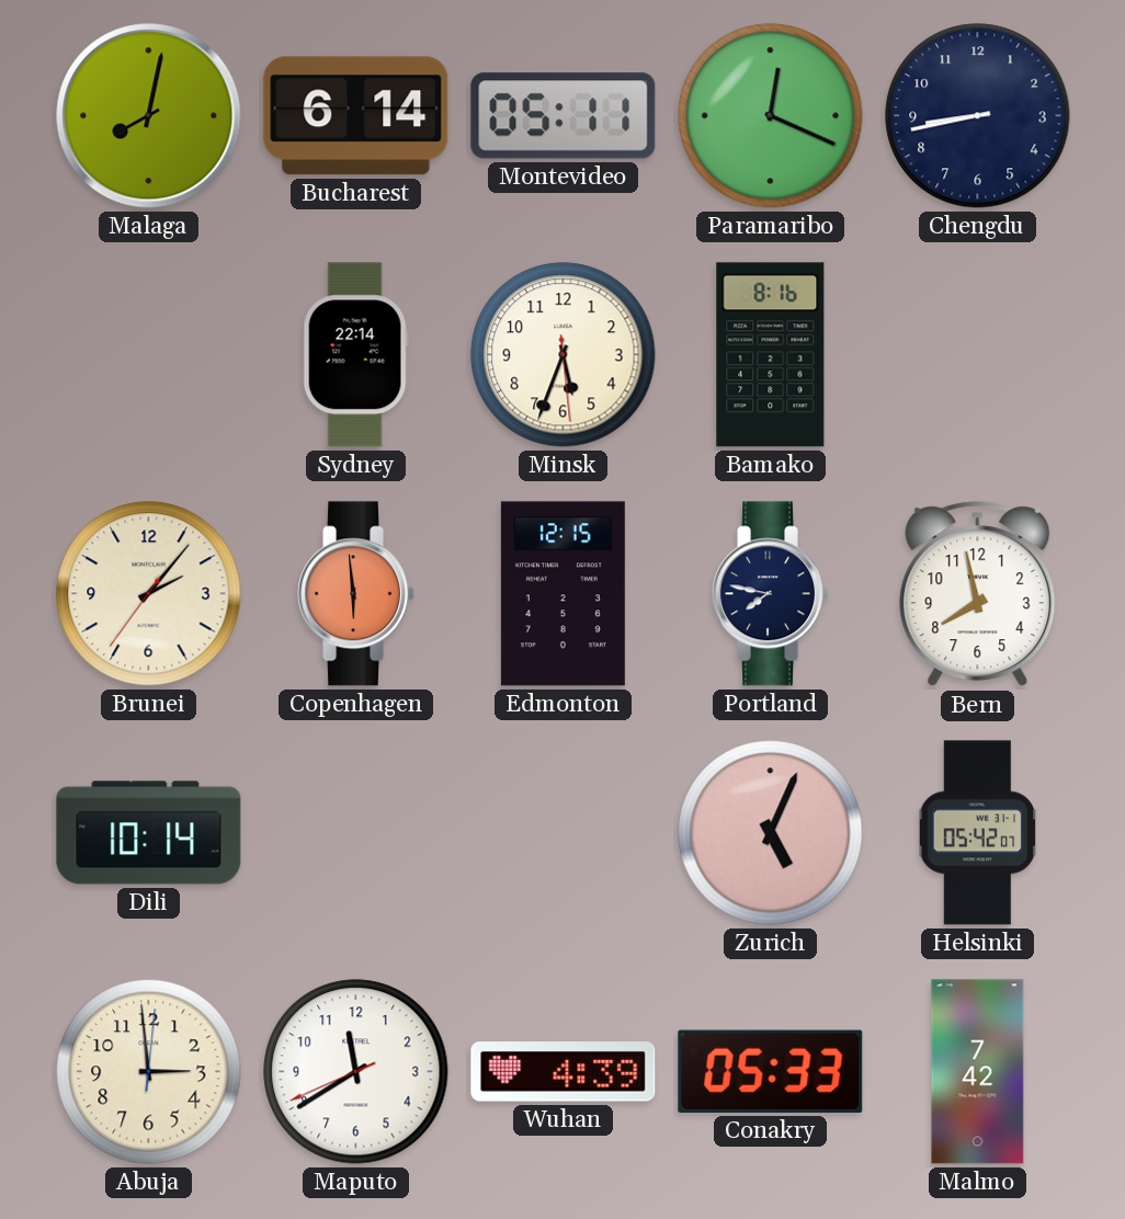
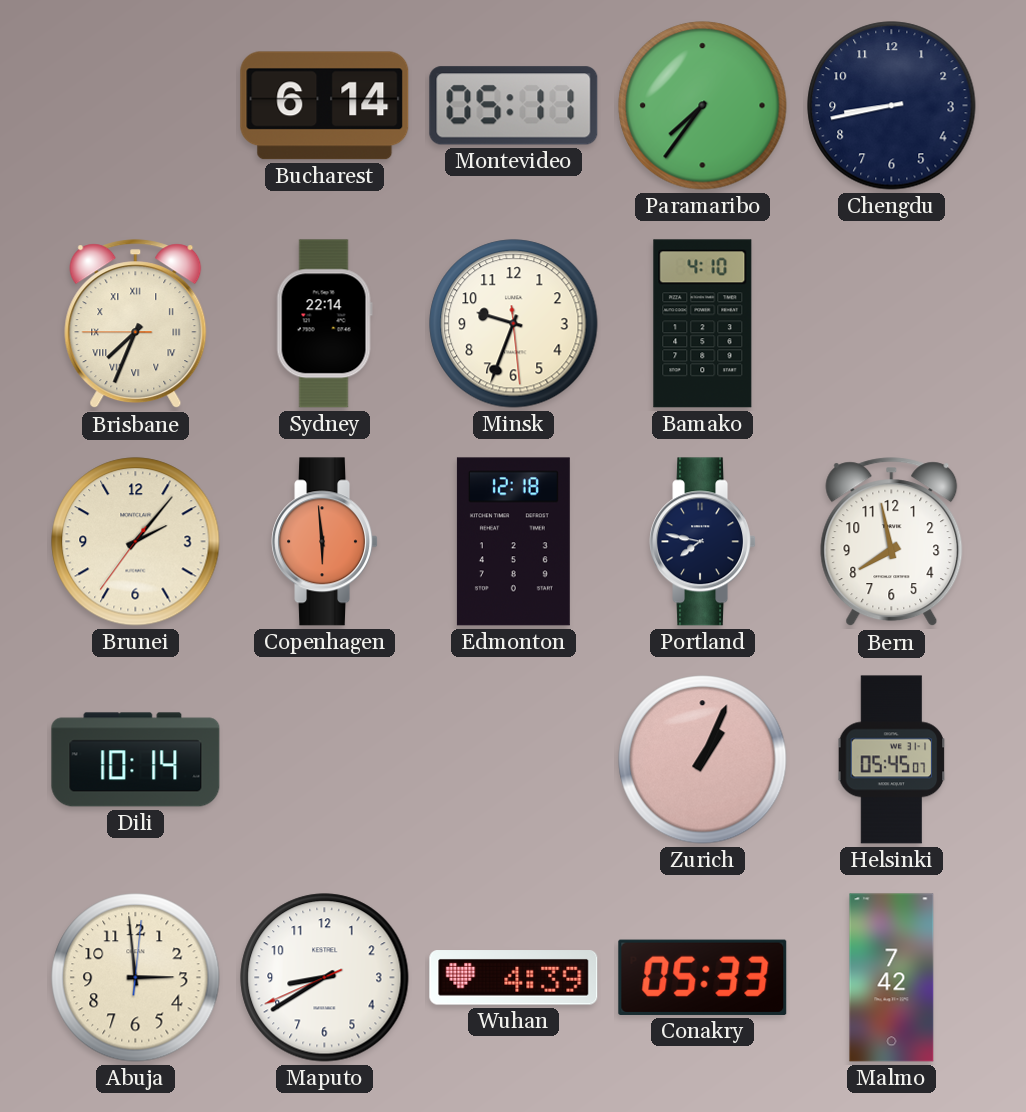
Malaga: 8:02 -> none (149, 116)
Paramaribo: 12:19 -> 7:36 (703, 106)
Brisbane: none -> 7:33 (136, 324)
Minsk: 5:33 -> 9:33 (514, 324)
Bamako: 8:16 -> 4:10 (703, 324)
Edmonton: 12:15 -> 12:18 (513, 542)
Zurich: 5:04 -> 1:04 (703, 760)
Helsinki: 05:42 -> 05:45 (892, 760)
Maputo: 11:39 -> 8:39 (325, 978)
